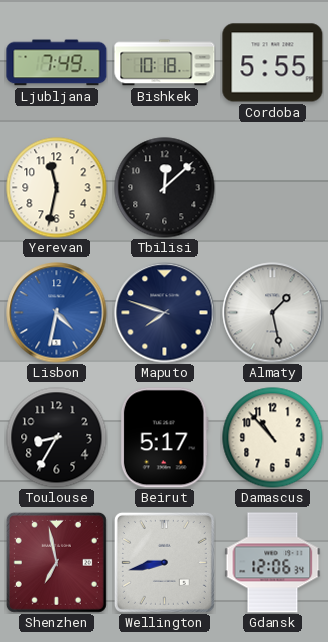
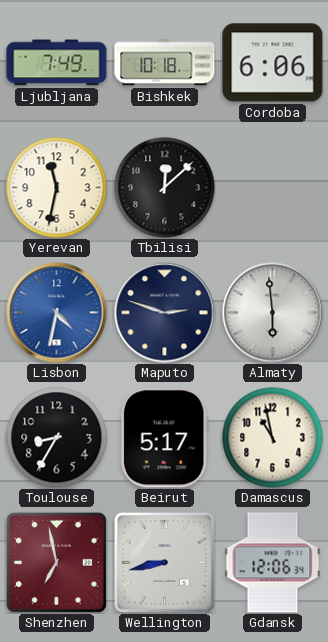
Cordoba: 5:55 -> 6:06 (273, 63)
Maputo: 7:48 -> 2:48 (165, 313)
Almaty: 1:28 -> 5:59 (273, 313)
Damascus: 10:53 -> 10:58 (273, 438)
